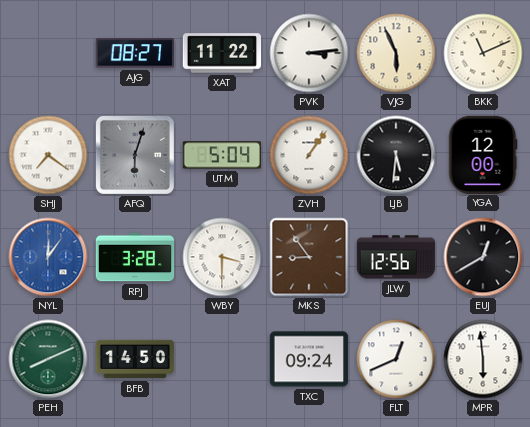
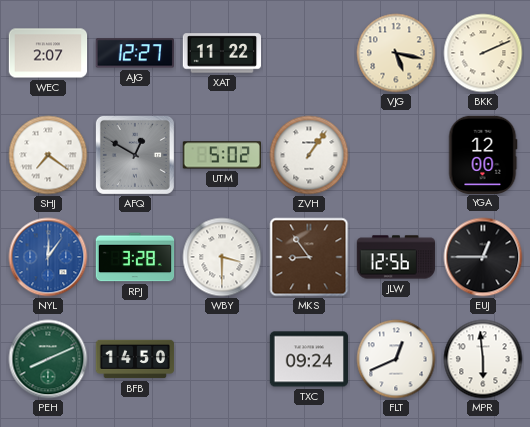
WEC: none -> 2:07 (48, 53)
AJG: 08:27 -> 12:27 (135, 53)
PVK: 3:14 -> none (309, 53)
VJG: 5:56 -> 5:17 (396, 53)
BKK: 11:11 -> 2:11 (483, 53)
AFQ: 6:03 -> 12:50 (135, 155)
UTM: 5:04 -> 5:02 (221, 155)
LJB: 5:31 -> none (396, 155)
EUJ: 12:40 -> 12:45 (483, 257)
